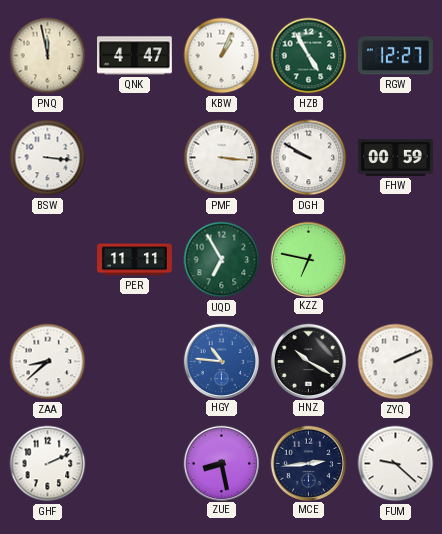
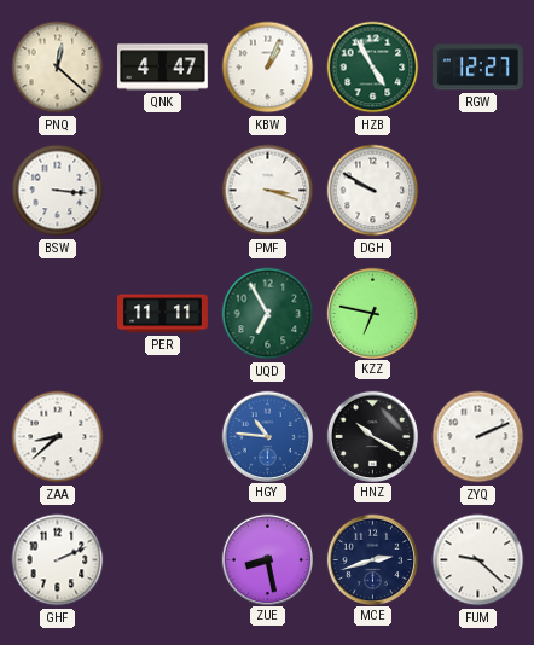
PNQ: 11:58 -> 12:22 (58, 68)
PMF: 3:16 -> 3:18 (268, 191)
FHW: 00:59 -> none (396, 157)
MCE: 2:44 -> 2:42 (373, 559)
